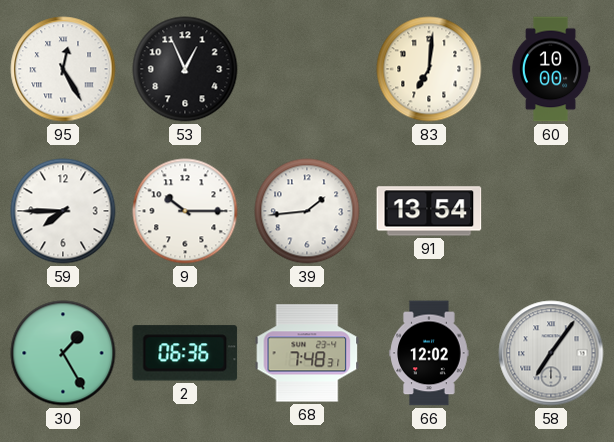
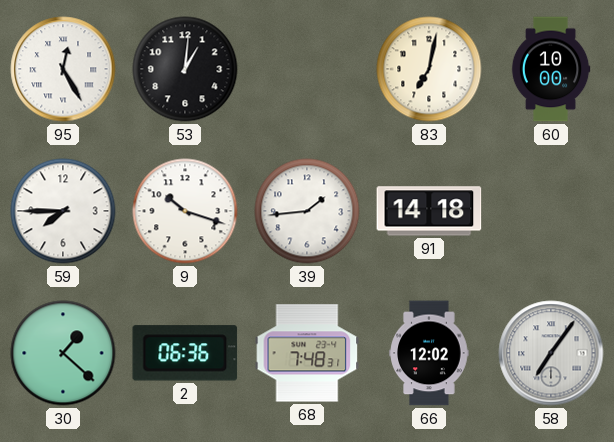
53: 12:56 -> 1:01 (185, 69)
83: 7:01 -> 7:02 (429, 69)
9: 10:15 -> 10:18 (185, 211)
91: 13:54 -> 14:18 (429, 211)
30: 1:25 -> 1:22 (63, 353)
